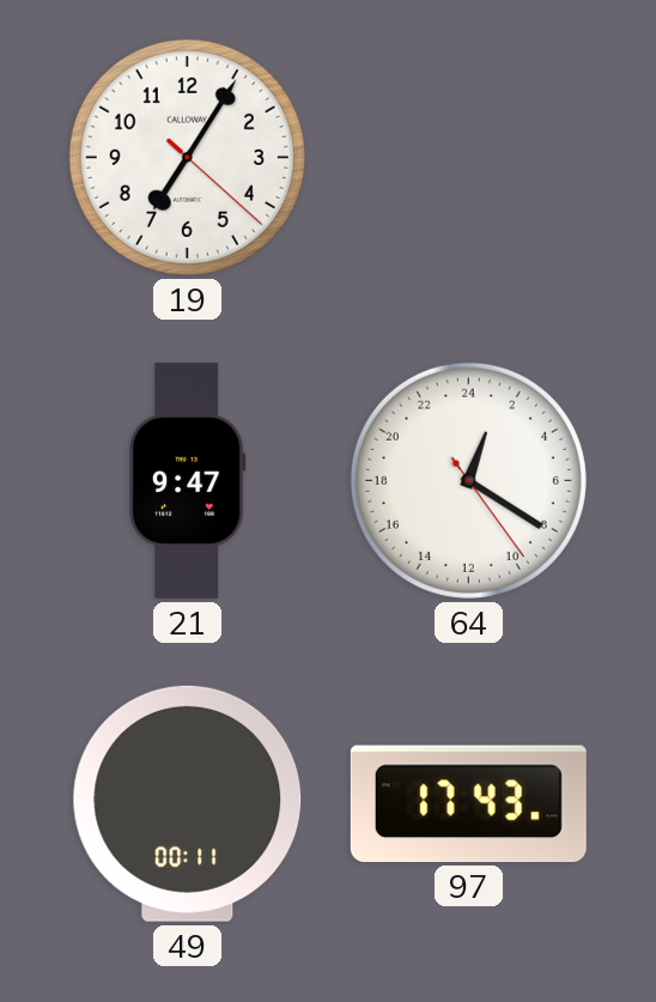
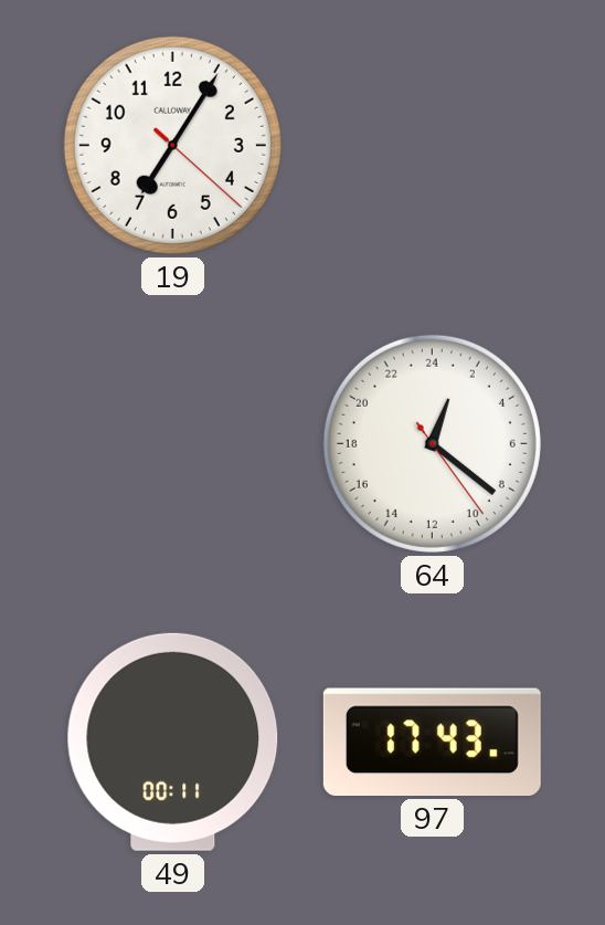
21: 9:47 -> none (187, 480)
64: 1:20 -> 1:21 (432, 443)
